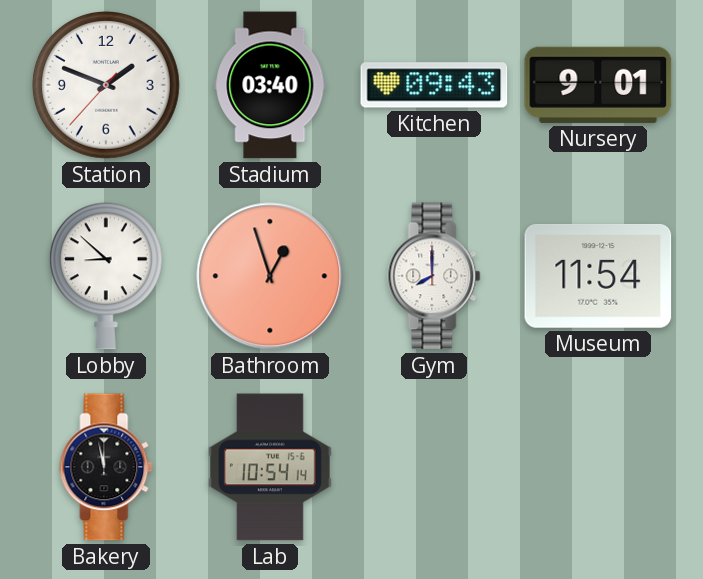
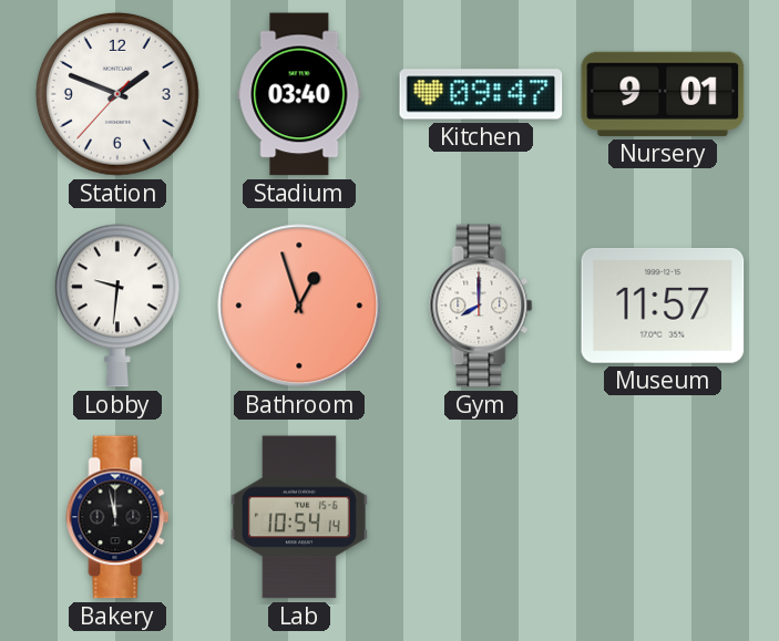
Kitchen: 09:43 -> 09:47 (481, 94)
Lobby: 8:52 -> 9:31 (117, 306)
Museum: 11:54 -> 11:57 (663, 306)
